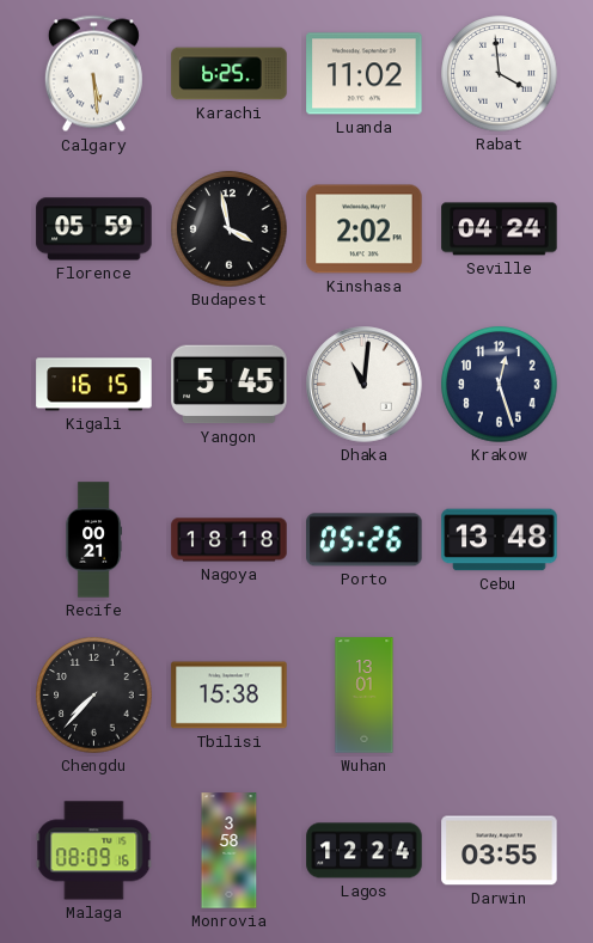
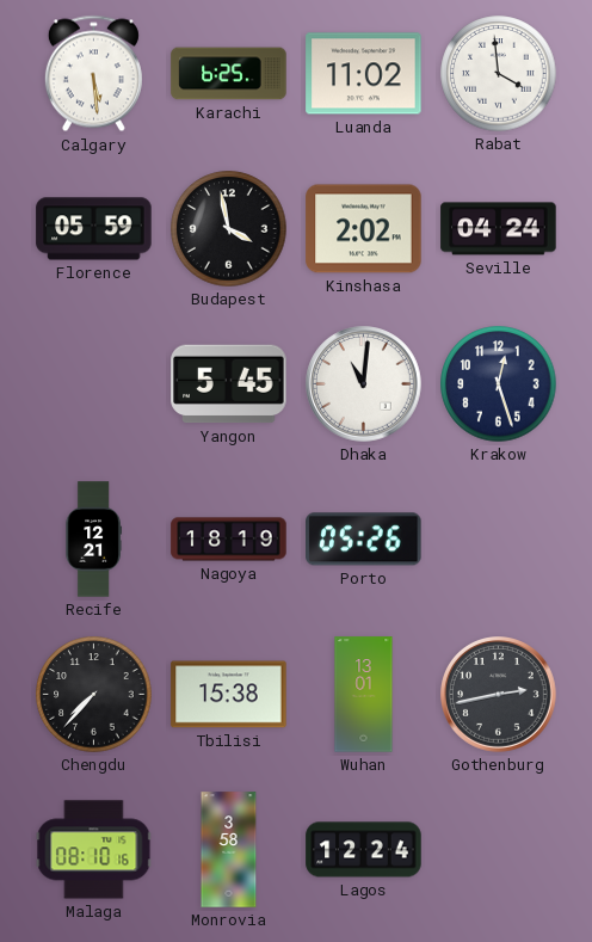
Kigali: 16:15 -> none (94, 385)
Recife: 00:21 -> 12:21 (93, 540)
Nagoya: 18:18 -> 18:19 (229, 540)
Cebu: 13:48 -> none (500, 540)
Gothenburg: none -> 2:43 (499, 695)
Malaga: 08:09 -> 08:10 (94, 850)
Darwin: 03:55 -> none (500, 851)
